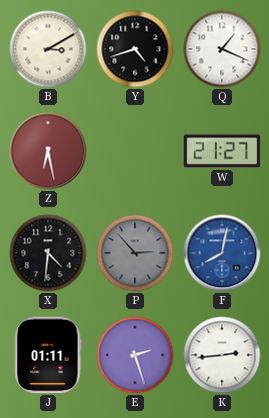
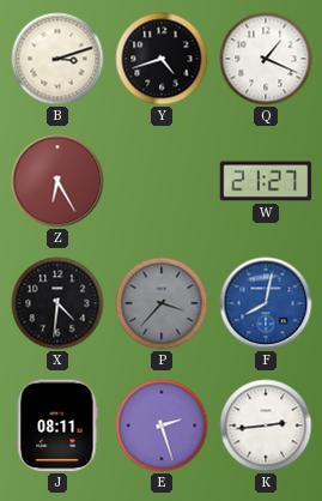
B: 3:10 -> 3:12 (57, 59)
Z: 6:28 -> 6:25 (57, 181)
P: 2:53 -> 3:37 (162, 303)
J: 01:11 -> 08:11 (57, 425)
